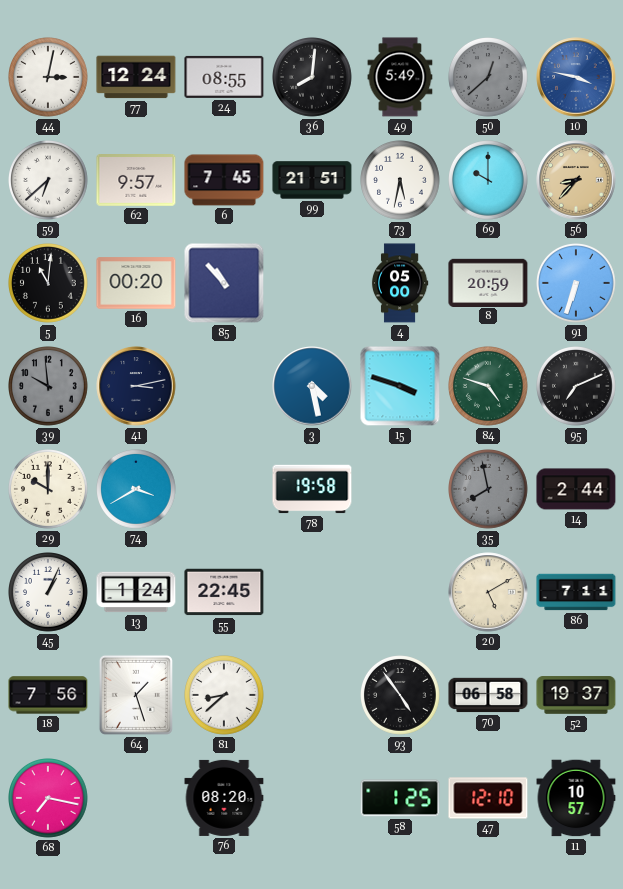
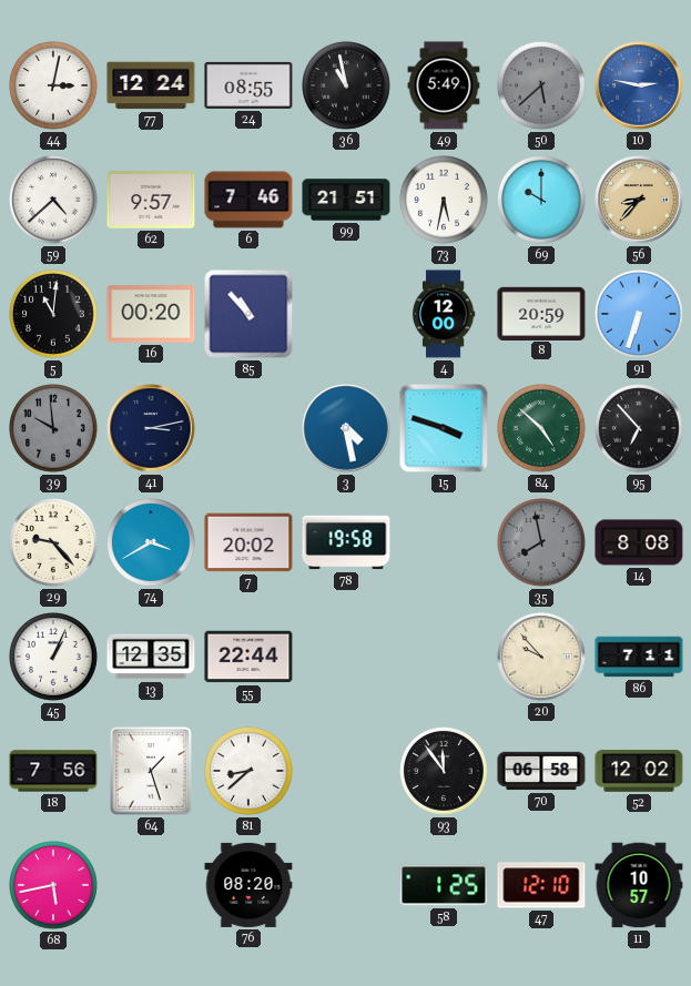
36: 8:01 -> 10:58 (347, 87)
50: 12:38 -> 5:38 (542, 87)
10: 3:47 -> 2:47 (639, 85)
59: 6:38 -> 4:38 (54, 201)
6: 7:45 -> 7:46 (248, 200)
4: 05:00 -> 12:00 (444, 314)
84: 4:48 -> 4:52 (542, 429)
95: 7:11 -> 6:53 (640, 429)
29: 10:00 -> 9:23 (54, 543)
7: none -> 20:02 (248, 542)
14: 2:44 -> 8:08 (639, 542)
13: 1:24 -> 12:35 (151, 657)
55: 22:45 -> 22:44 (248, 657)
20: 5:10 -> 9:53 (541, 657)
93: 4:54 -> 11:54 (445, 772)
52: 19:37 -> 12:02 (639, 771)
68: 7:17 -> 5:43 (54, 886)
